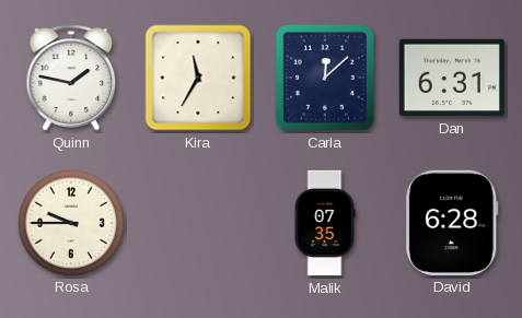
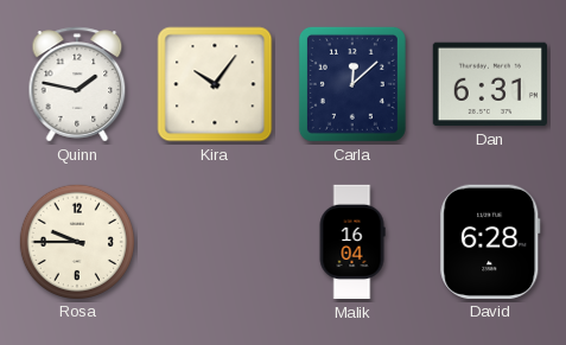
Kira: 11:35 -> 10:06 (215, 84)
Malik: 07:35 -> 16:04 (352, 242)
